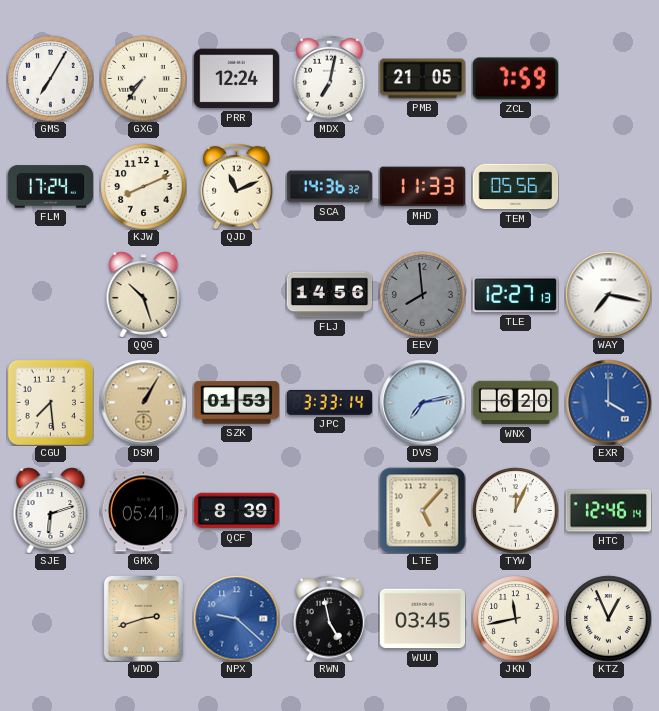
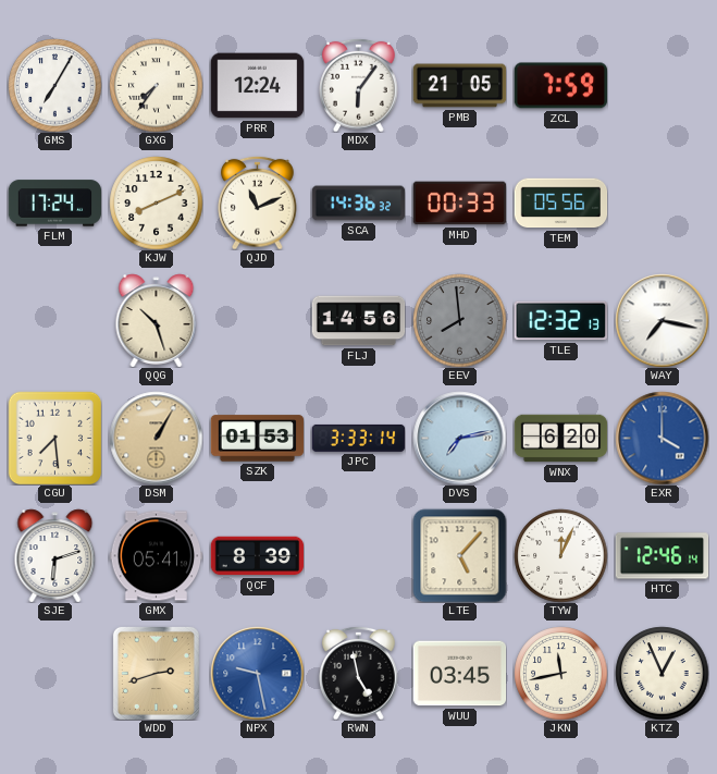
MDX: 7:02 -> 6:06 (359, 85)
MHD: 11:33 -> 00:33 (459, 204)
TLE: 12:27 -> 12:32 (560, 321)
NPX: 9:22 -> 9:28 (257, 673)
